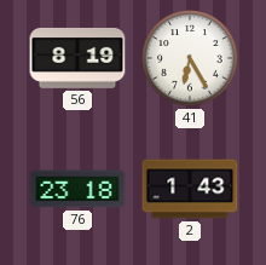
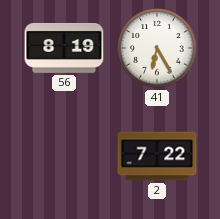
76: 23:18 -> none (77, 189)
2: 1:43 -> 7:22 (157, 156)
